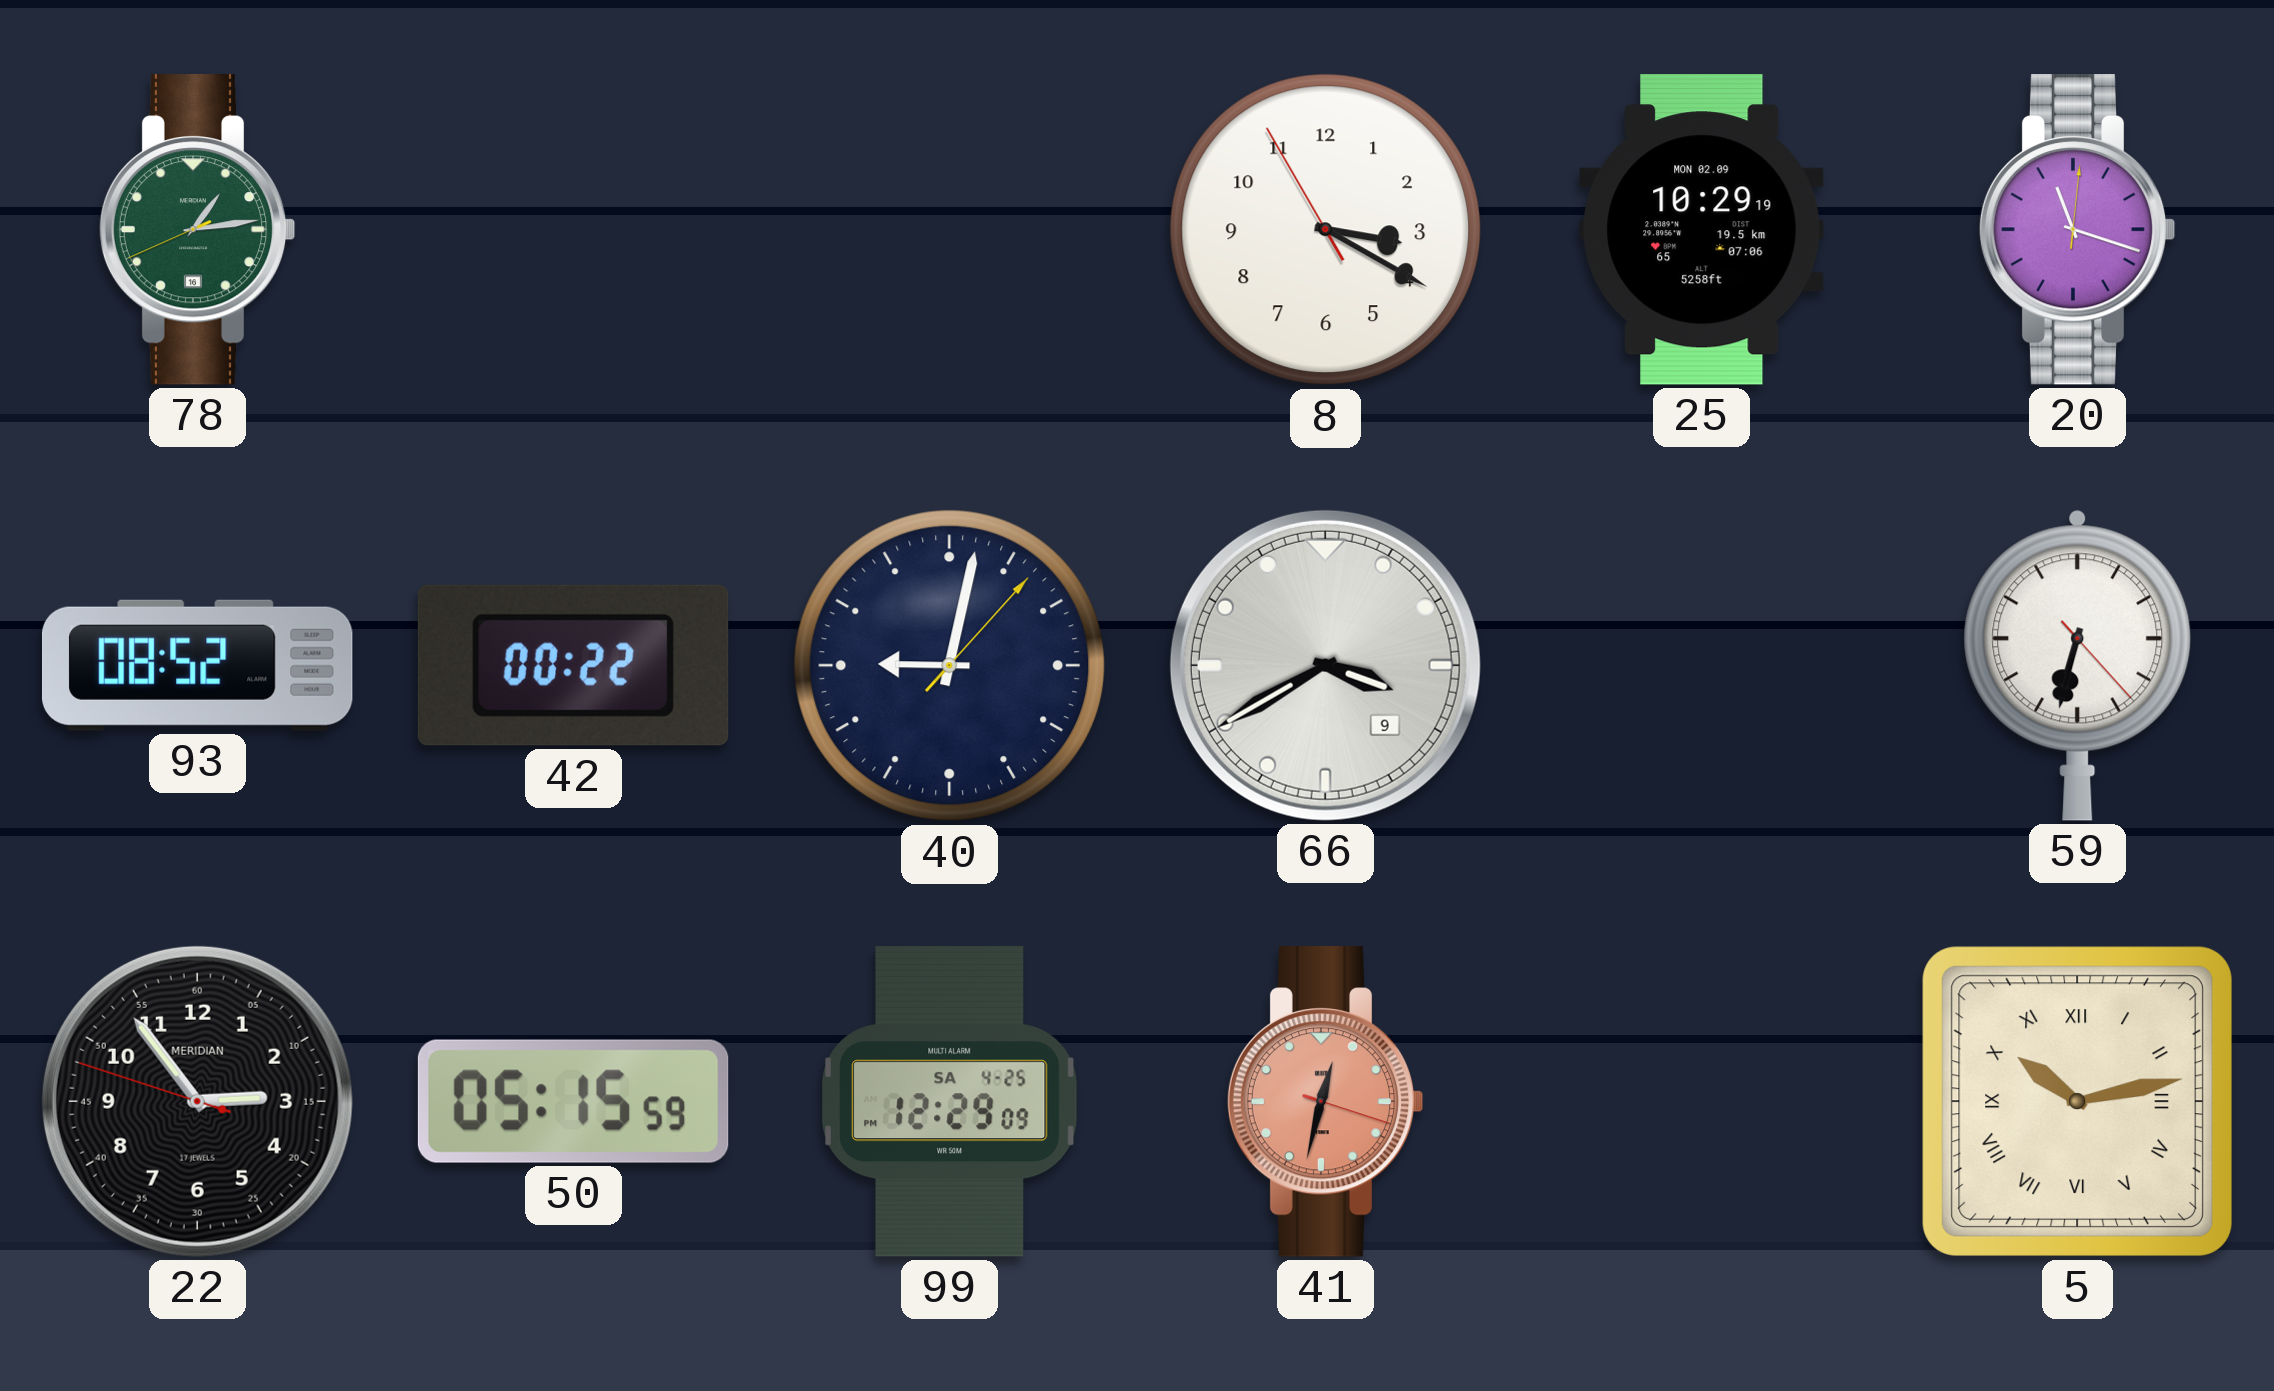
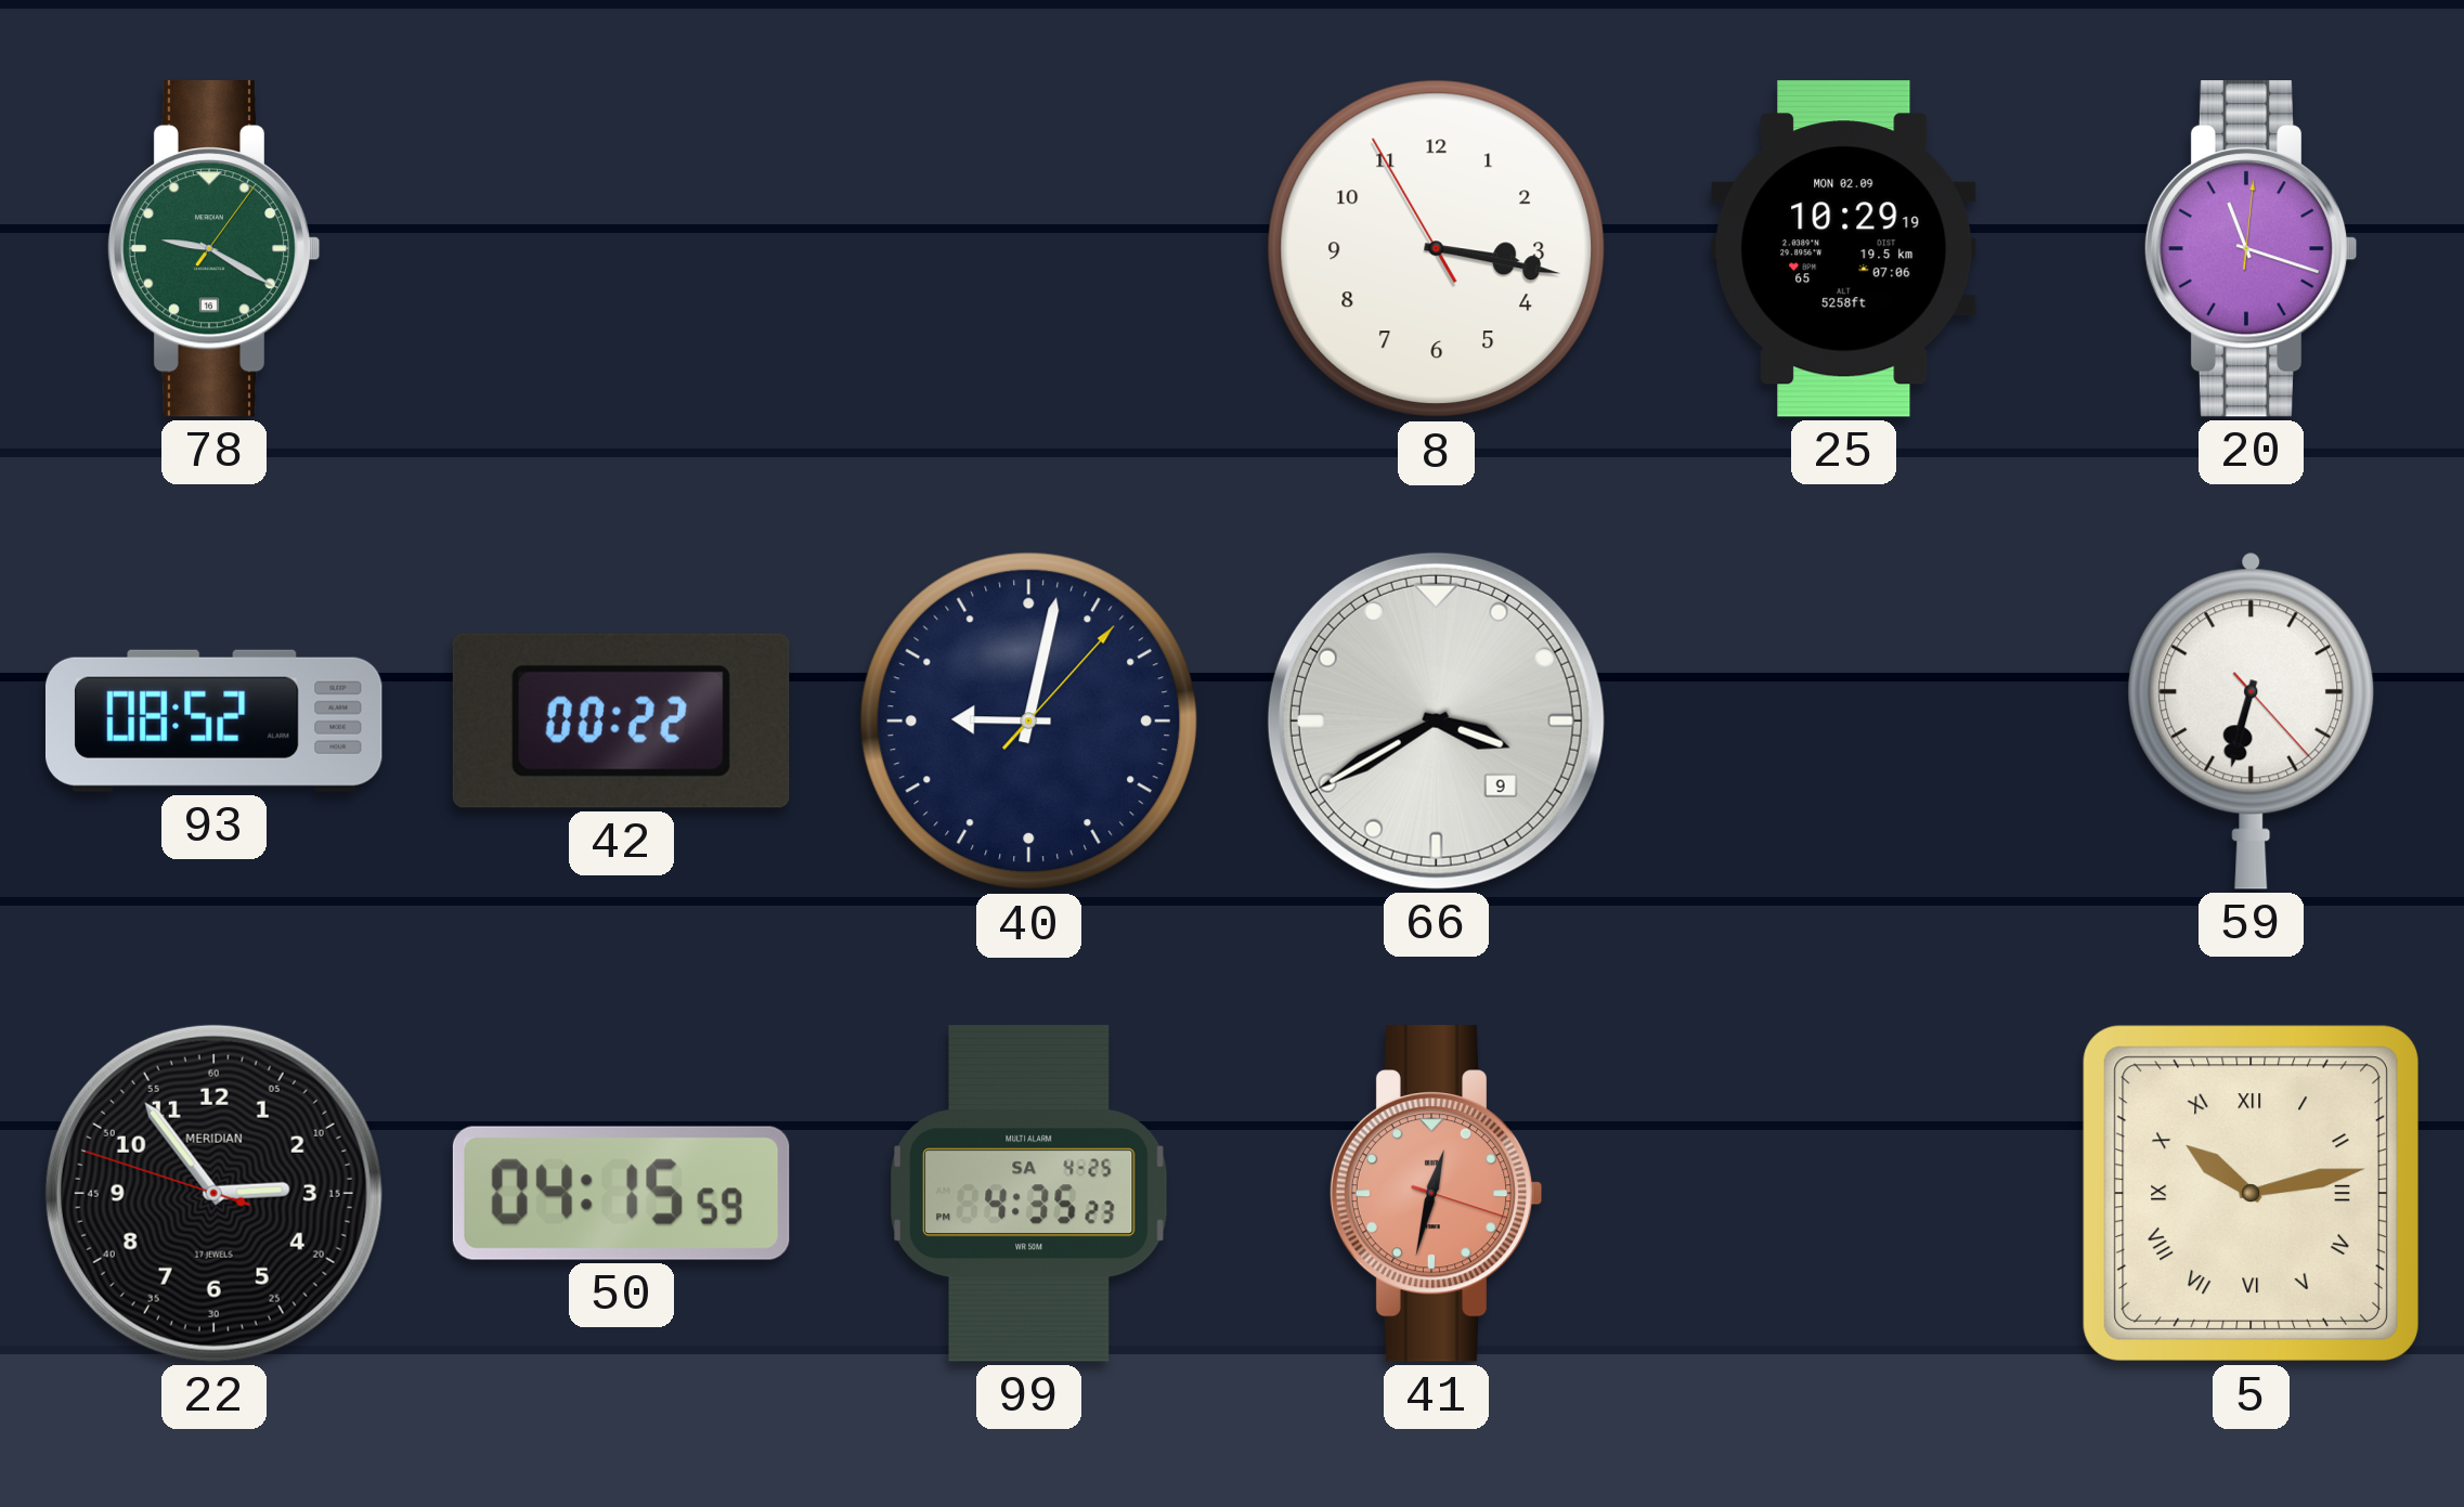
78: 1:13 -> 9:20 (213, 249)
8: 3:19 -> 3:16 (1437, 249)
50: 05:15 -> 04:15 (621, 1193)
99: 12:29 -> 4:35 (1029, 1193)
